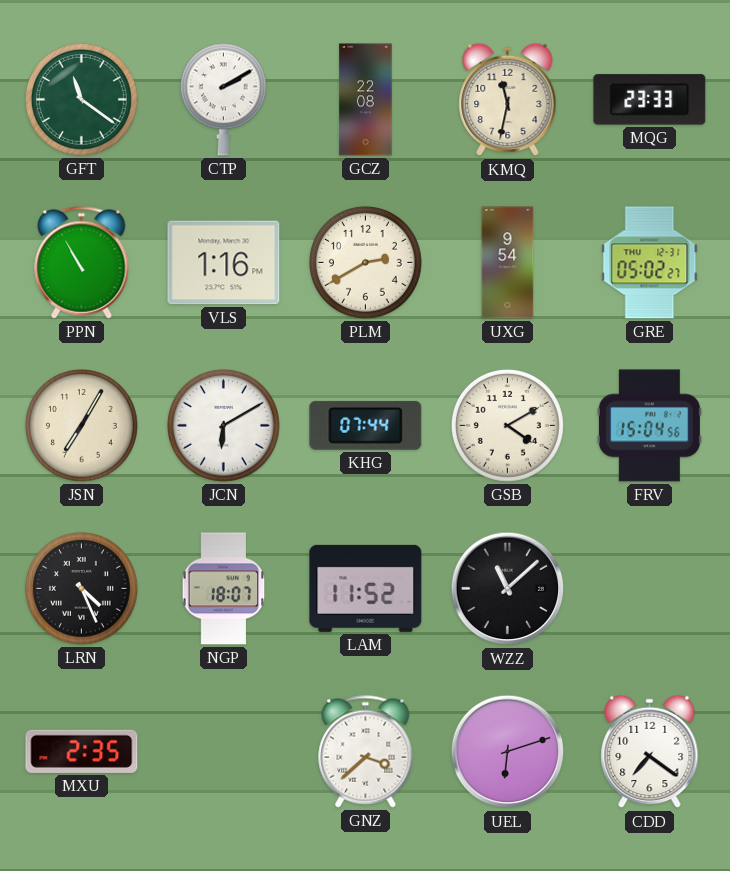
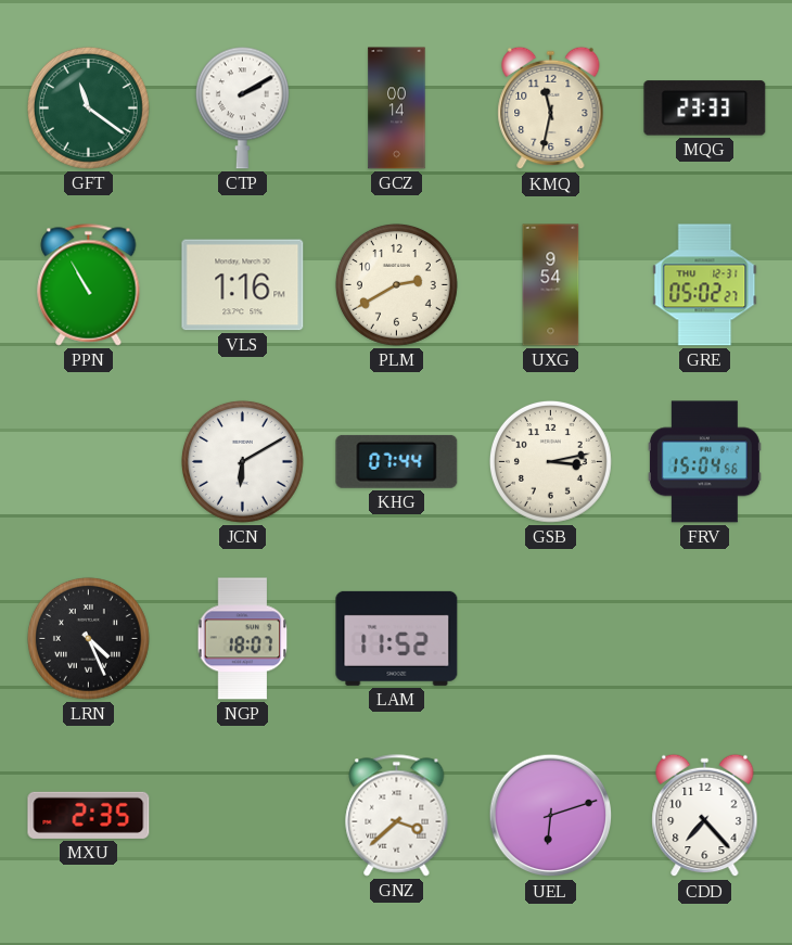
GCZ: 22:08 -> 00:14 (397, 108)
JSN: 7:05 -> none (81, 425)
GSB: 4:10 -> 3:13 (550, 461)
WZZ: 11:08 -> none (508, 589)
CDD: 7:21 -> 7:23 (705, 816)
